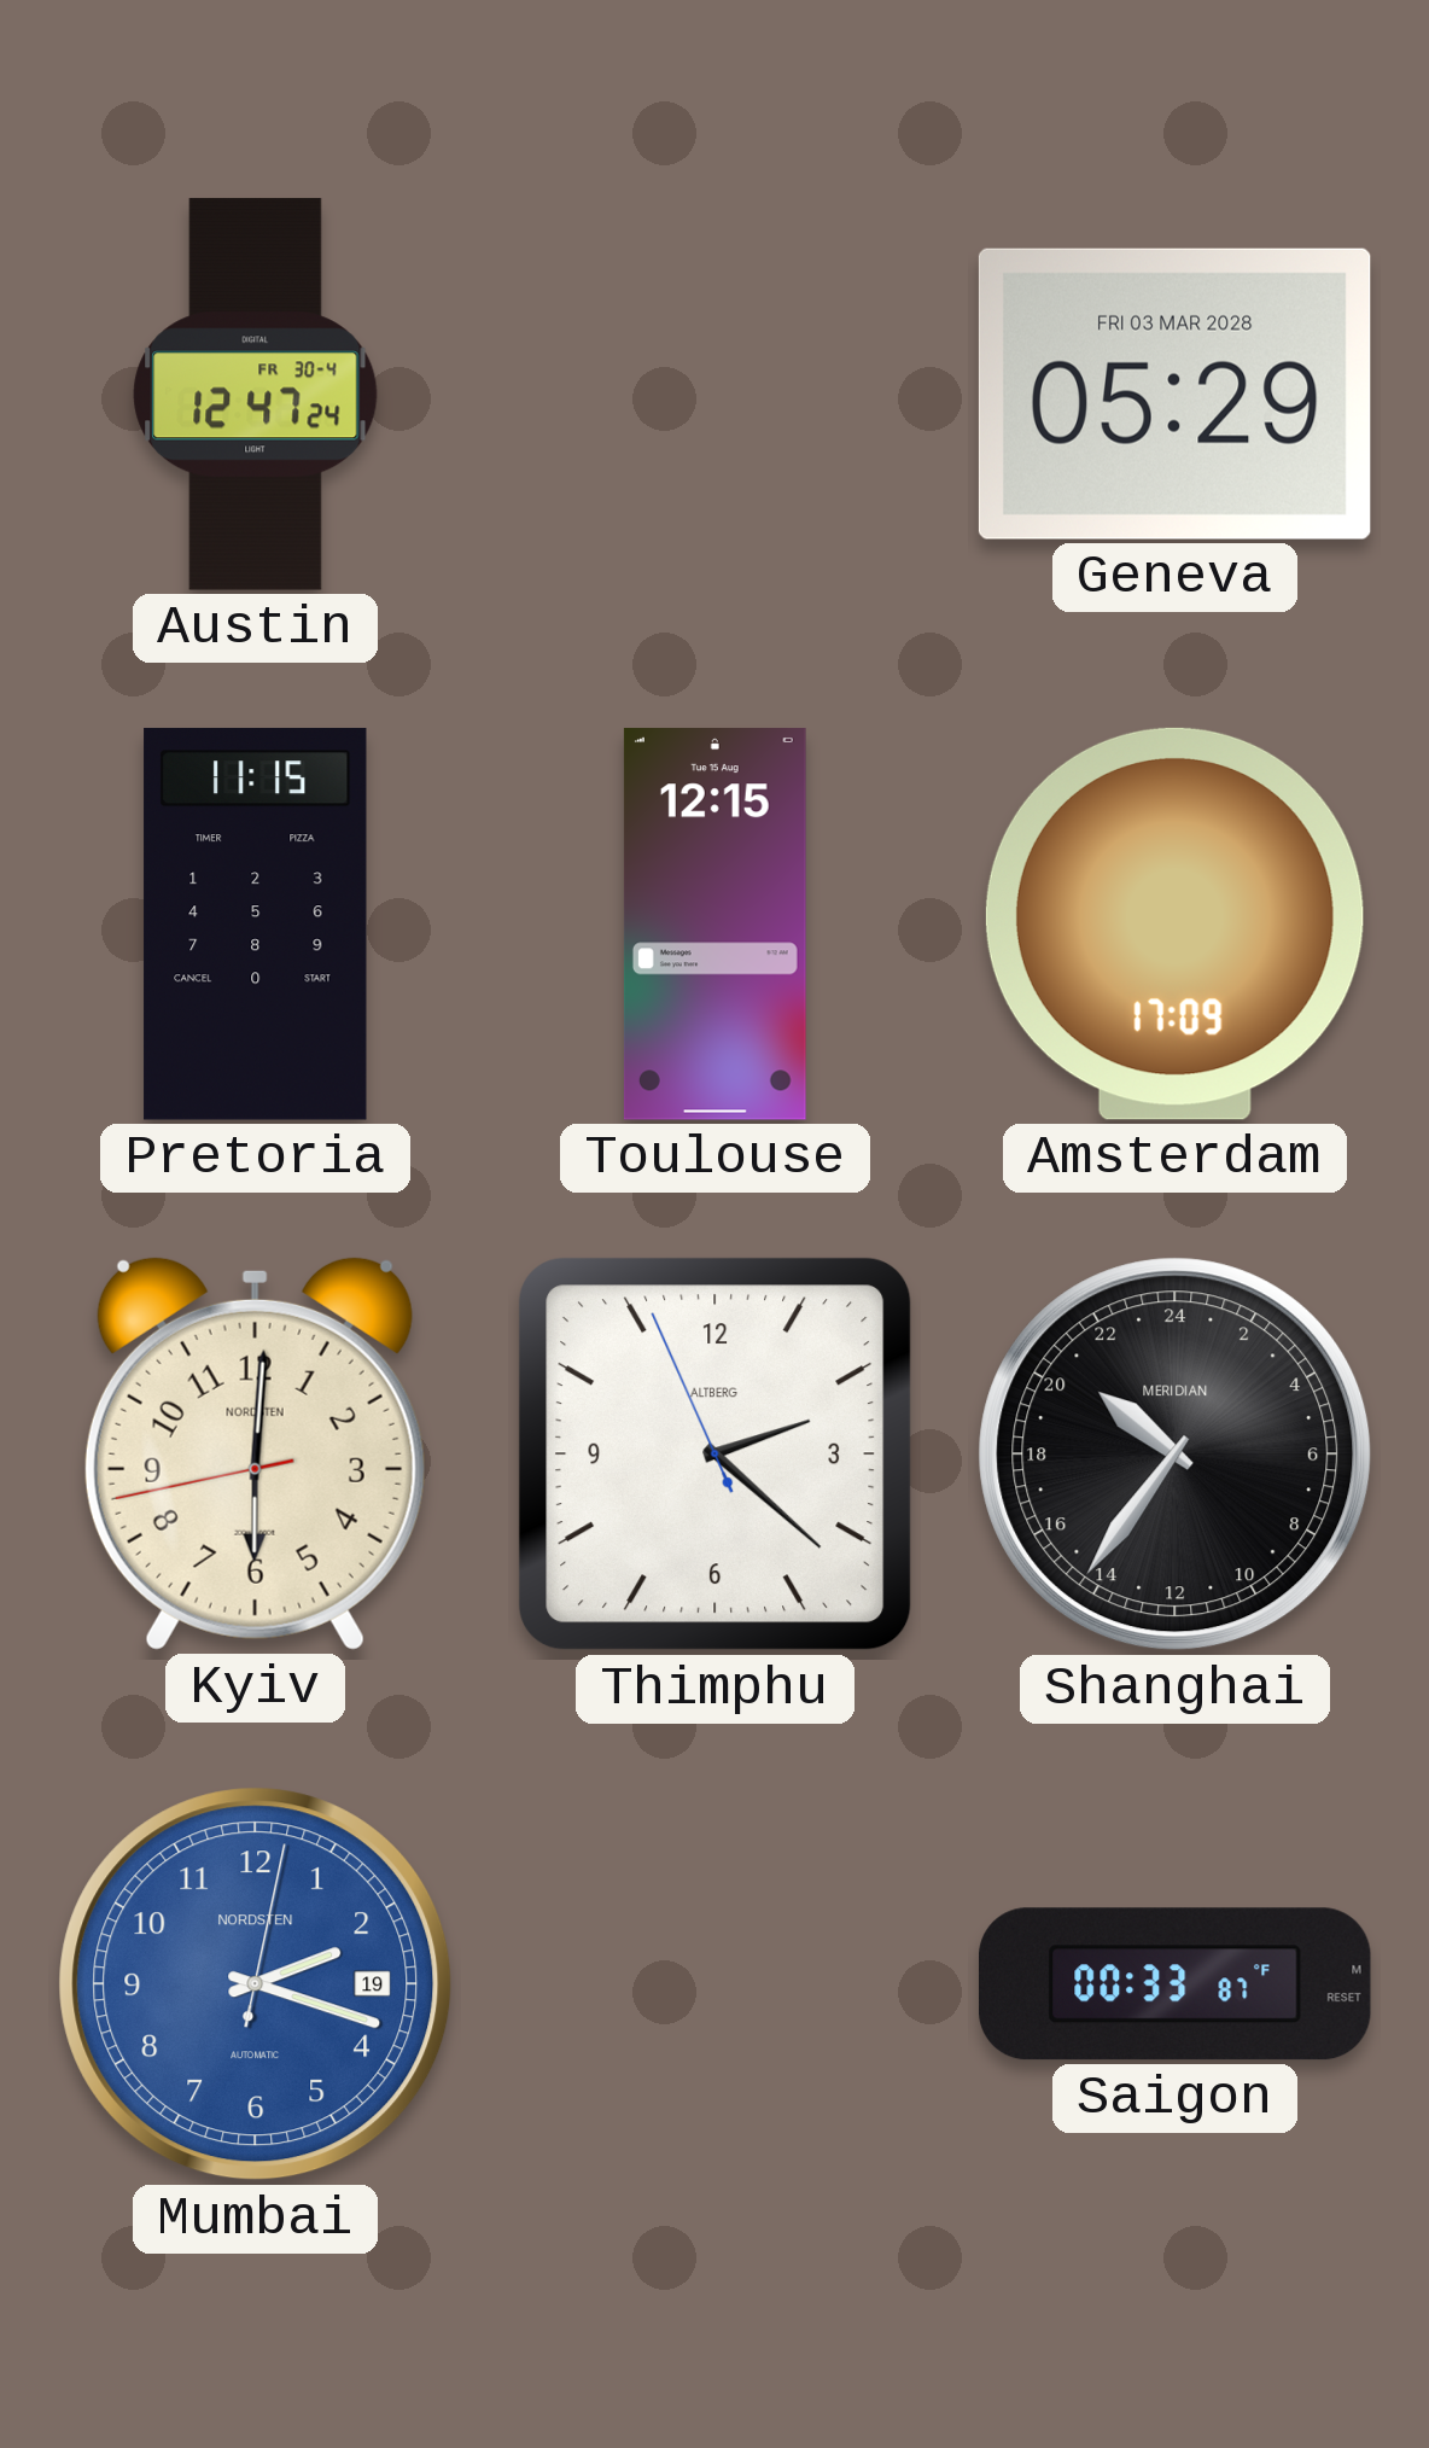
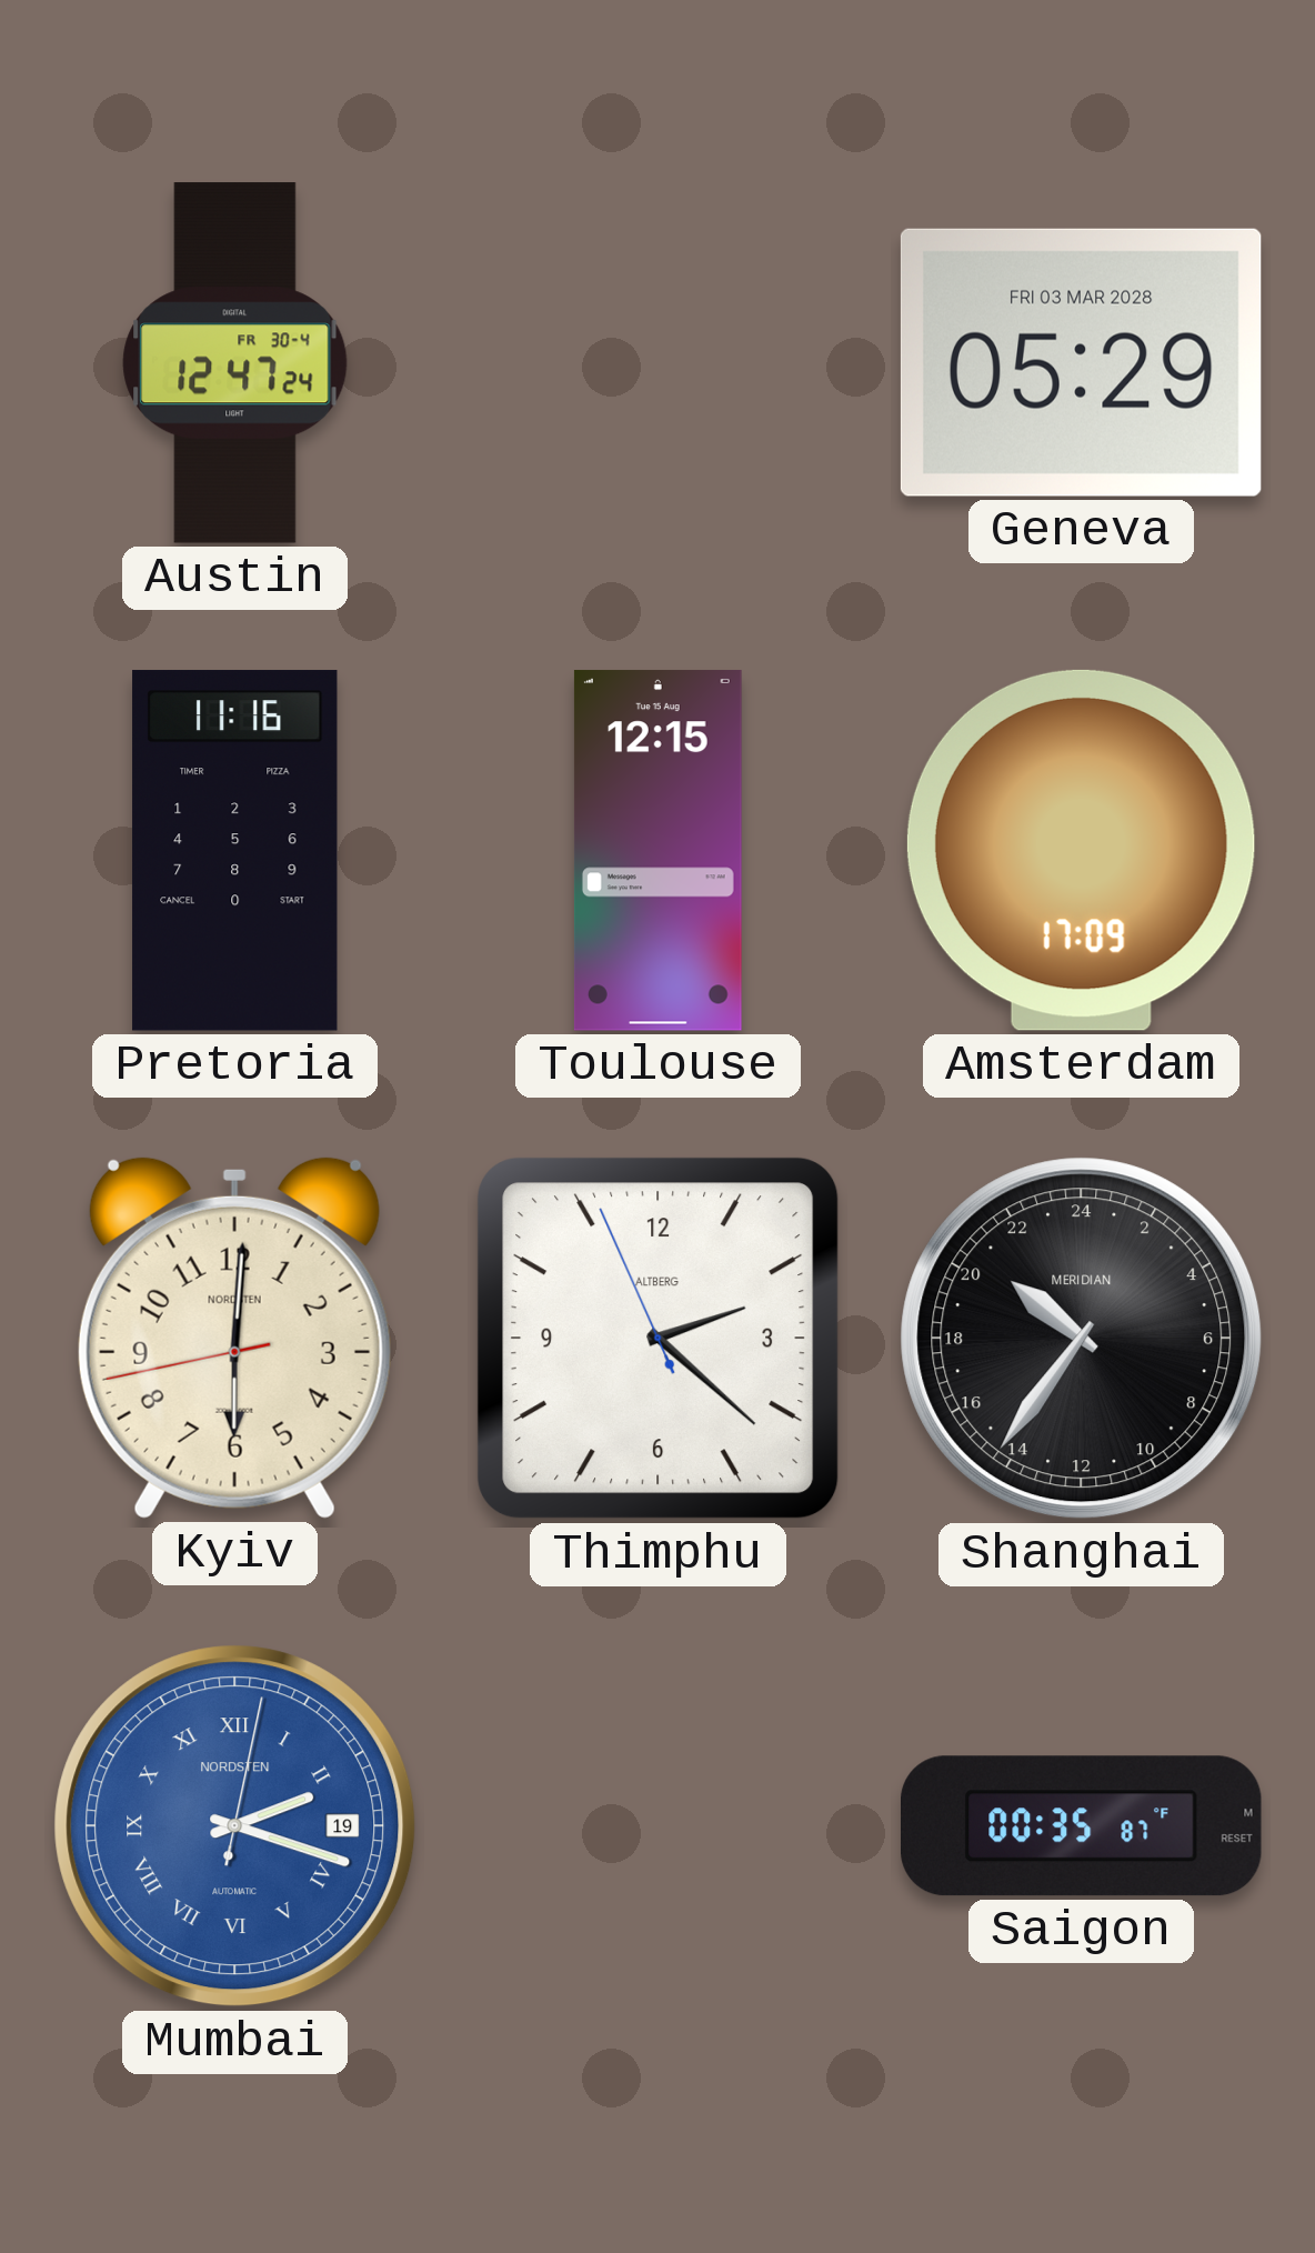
Pretoria: 11:15 -> 11:16 (235, 851)
Mumbai numerals: Arabic -> Roman (235, 1826)
Saigon: 00:33 -> 00:35 (1082, 1826)
